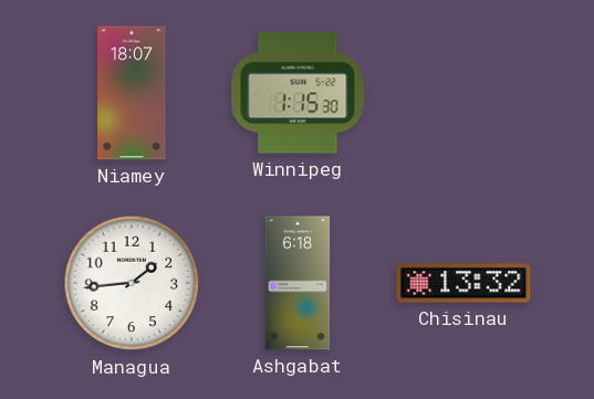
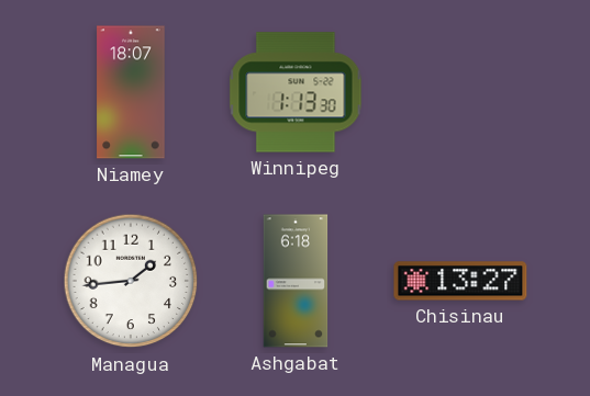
Winnipeg: 1:15 -> 1:13 (296, 92)
Chisinau: 13:32 -> 13:27 (460, 281)
